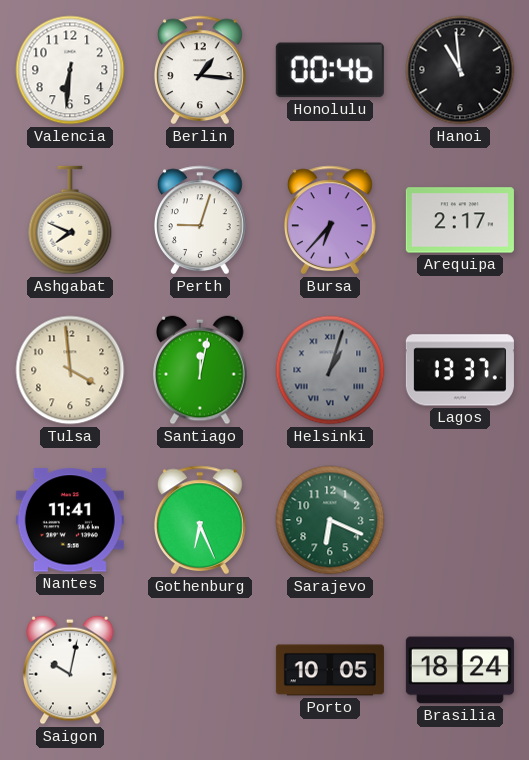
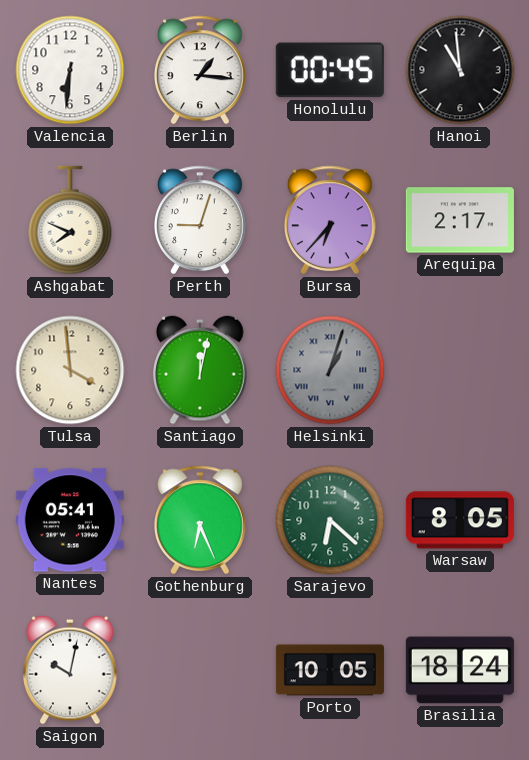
Honolulu: 00:46 -> 00:45 (330, 70)
Lagos: 13:37 -> none (460, 370)
Nantes: 11:41 -> 05:41 (70, 520)
Sarajevo: 6:19 -> 6:22 (330, 520)
Warsaw: none -> 8:05 (460, 520)
